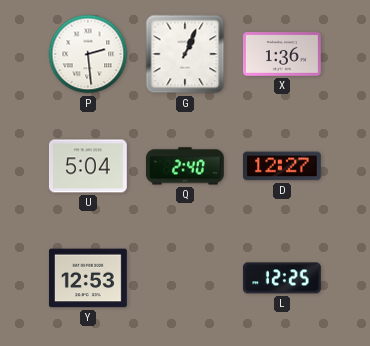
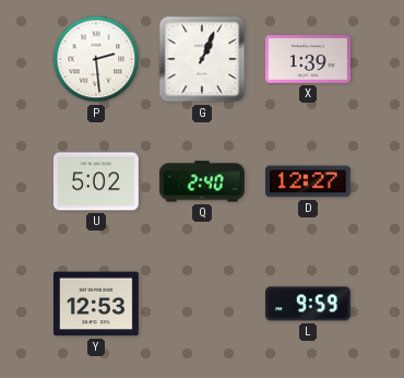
X: 1:36 -> 1:39 (309, 59)
U: 5:04 -> 5:02 (96, 181)
L: 12:25 -> 9:59 (308, 304)
